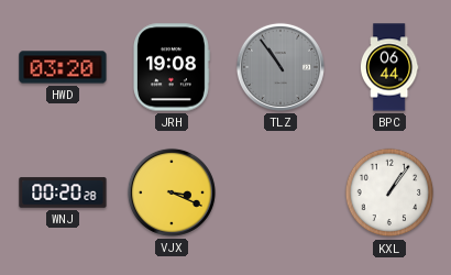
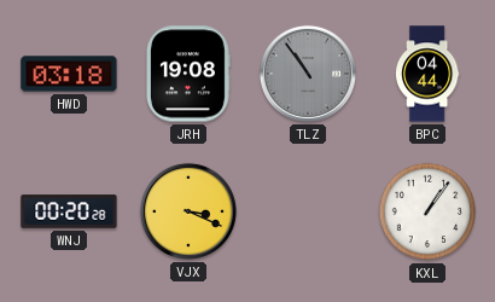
HWD: 03:20 -> 03:18 (69, 74)
BPC: 06:44 -> 04:44 (427, 74)
